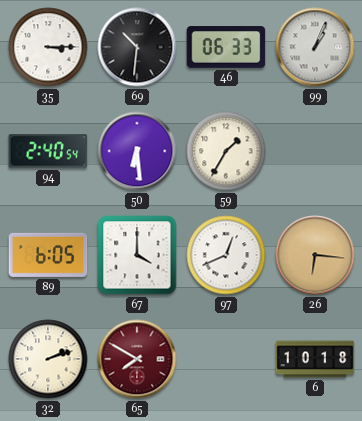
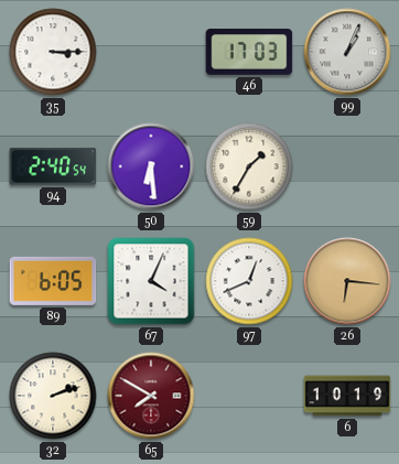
69: 10:31 -> none (137, 47)
46: 06:33 -> 17:03 (249, 52)
67: 4:00 -> 4:04 (151, 281)
6: 10:18 -> 10:19 (347, 396)
